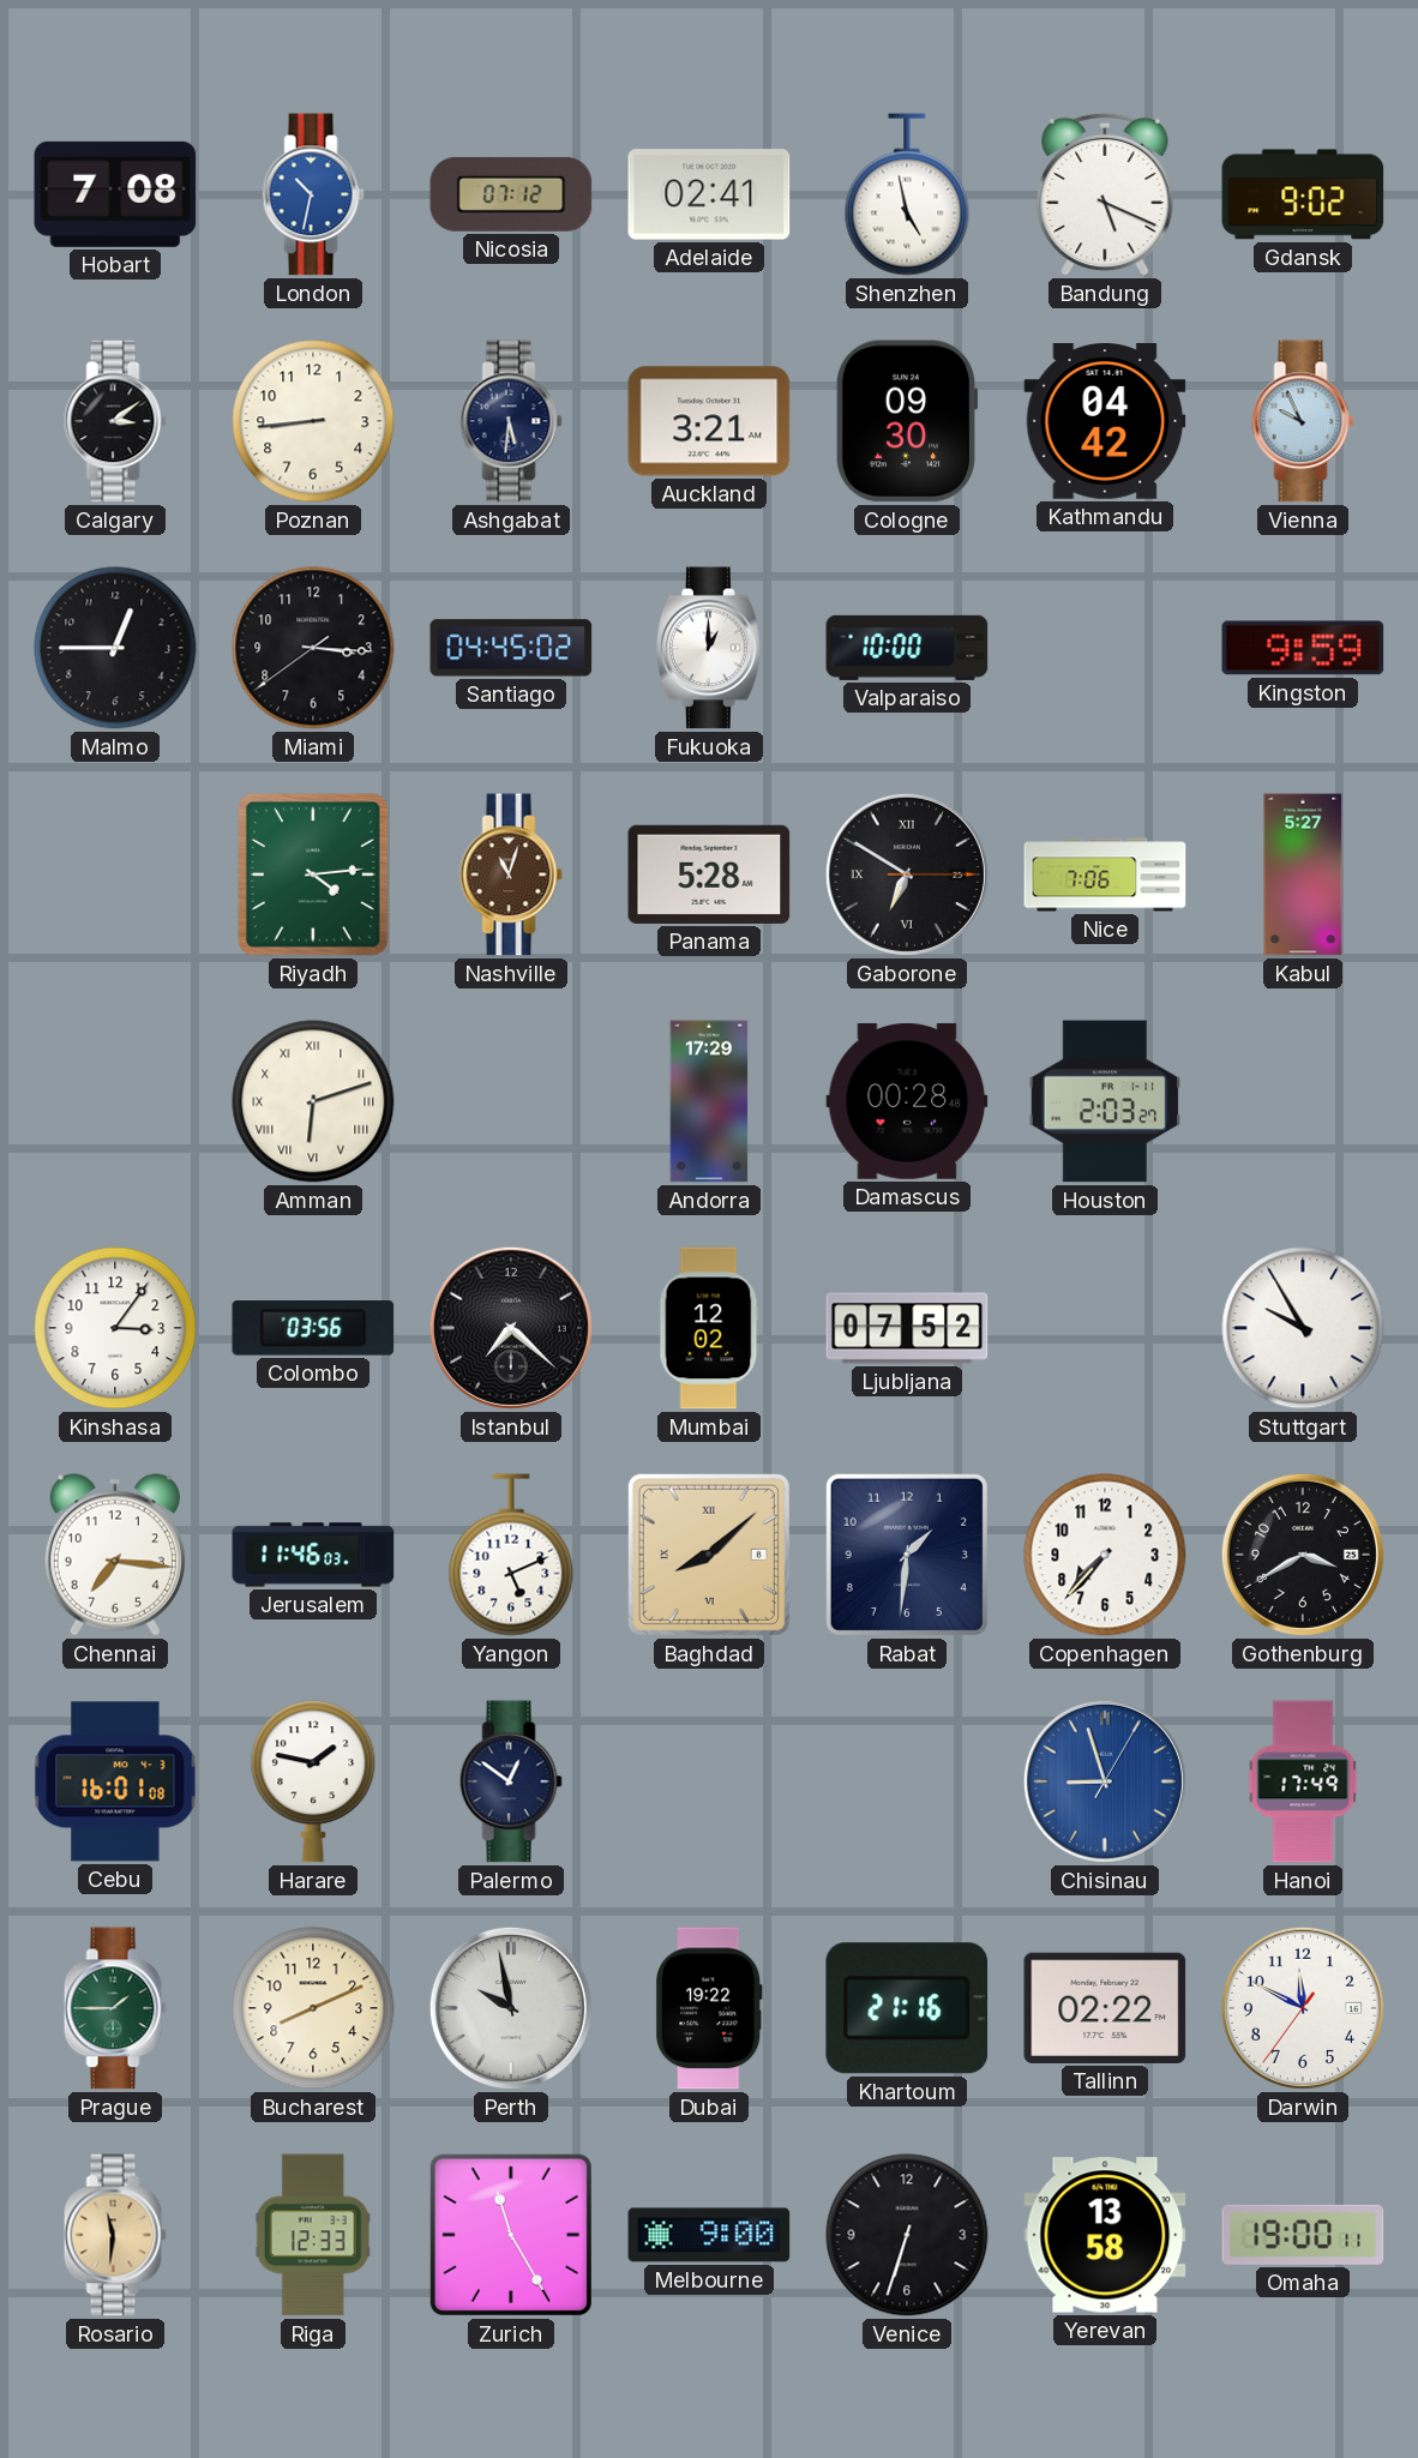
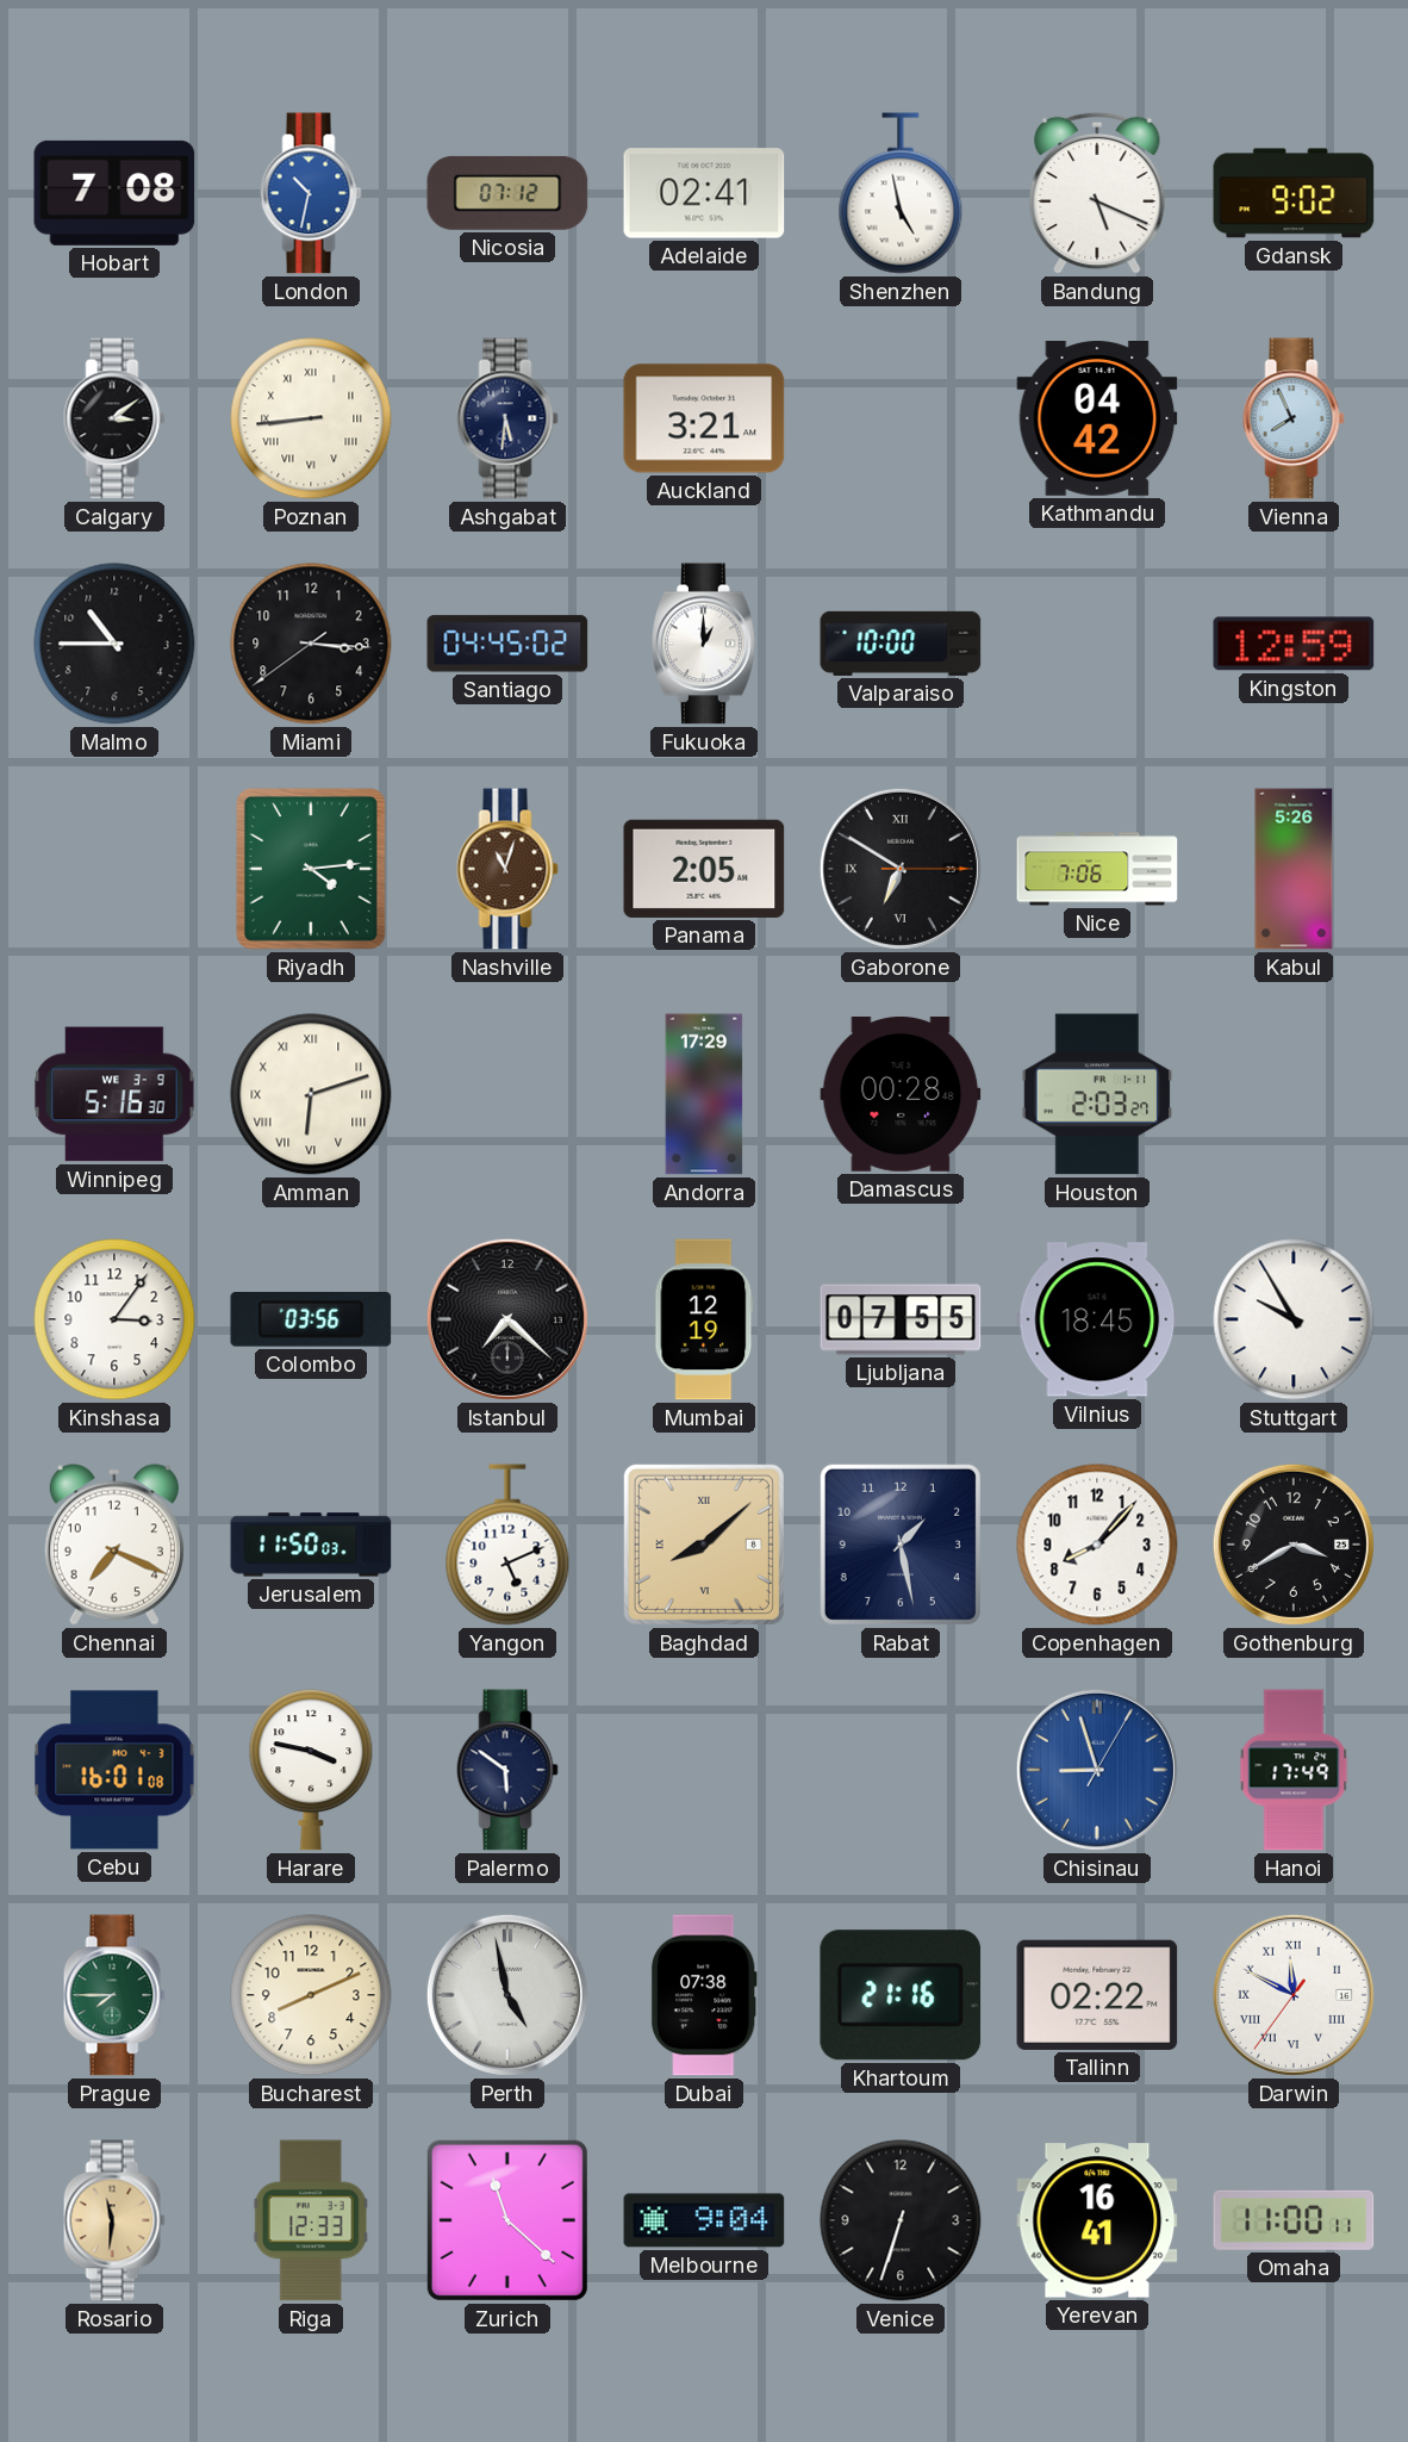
Poznan numerals: Arabic -> Roman (311, 418)
Cologne: 09:30 -> none (907, 421)
Vienna: 9:56 -> 7:56 (1294, 418)
Malmo: 12:45 -> 10:45 (114, 644)
Kingston: 9:59 -> 12:59 (1294, 644)
Panama: 5:28 -> 2:05 (704, 869)
Kabul: 5:27 -> 5:26 (1294, 869)
Winnipeg: none -> 5:16 (114, 1094)
Mumbai: 12:02 -> 12:19 (704, 1319)
Ljubljana: 07:52 -> 07:55 (901, 1319)
Vilnius: none -> 18:45 (1097, 1319)
Chennai: 7:16 -> 7:19 (114, 1545)
Jerusalem: 11:46 -> 11:50 (311, 1545)
Rabat: 1:31 -> 1:28 (901, 1545)
Copenhagen: 7:37 -> 8:07 (1097, 1545)
Harare: 1:47 -> 3:47 (311, 1770)
Palermo: 12:51 -> 5:51 (507, 1770)
Prague: 1:45 -> 7:45 (114, 1995)
Perth: 9:58 -> 4:58 (507, 1995)
Dubai: 19:22 -> 07:38 (704, 1995)
Darwin numerals: Arabic -> Roman (1294, 1995)
Zurich: 11:25 -> 11:22 (507, 2220)
Melbourne: 9:00 -> 9:04 (704, 2220)
Yerevan: 13:58 -> 16:41 (1097, 2220)
Omaha: 19:00 -> 11:00 (1294, 2220)
